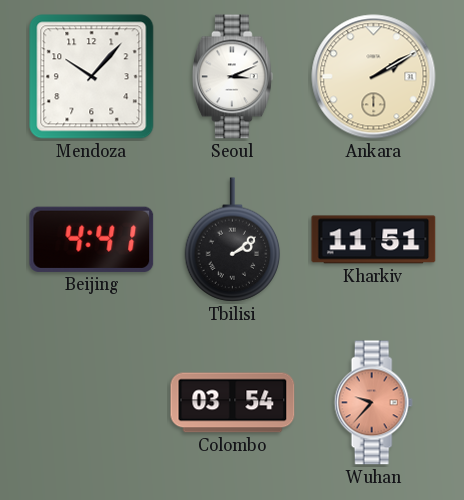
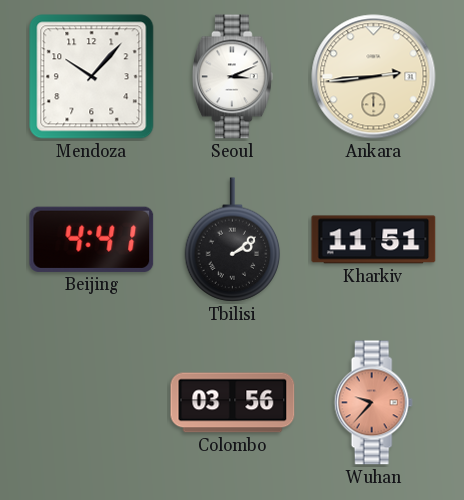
Ankara: 2:10 -> 2:44 (374, 77)
Colombo: 03:54 -> 03:56 (233, 403)
